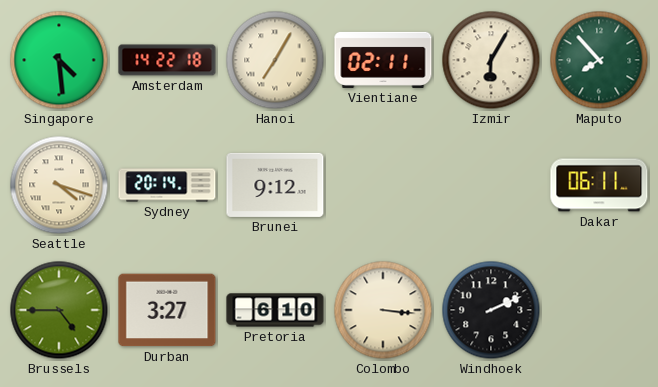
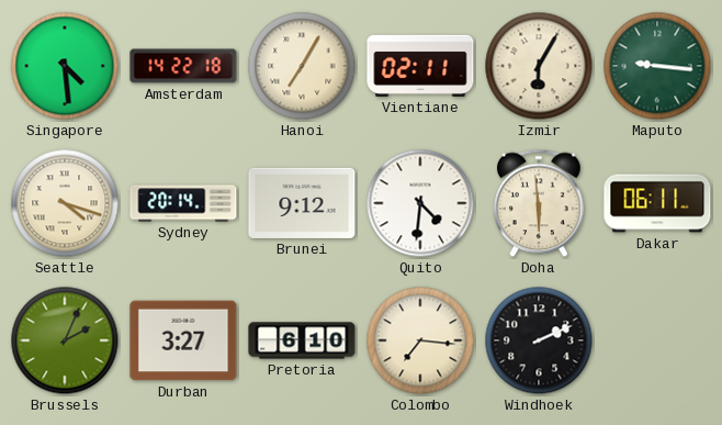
Maputo: 7:53 -> 9:16 (657, 66)
Quito: none -> 4:31 (420, 203)
Doha: none -> 5:59 (540, 203)
Brussels: 4:45 -> 2:04 (65, 340)
Colombo: 3:16 -> 7:16 (420, 340)
